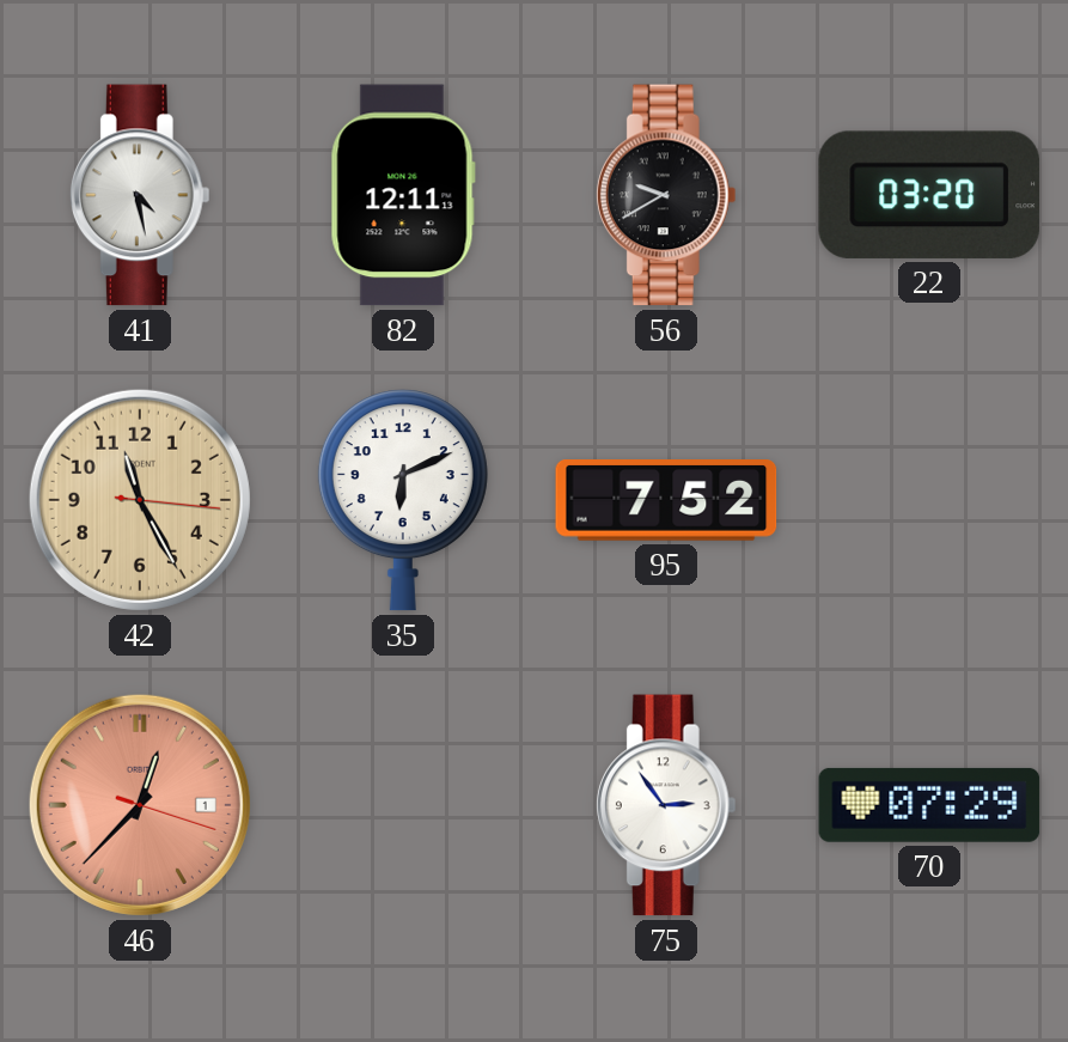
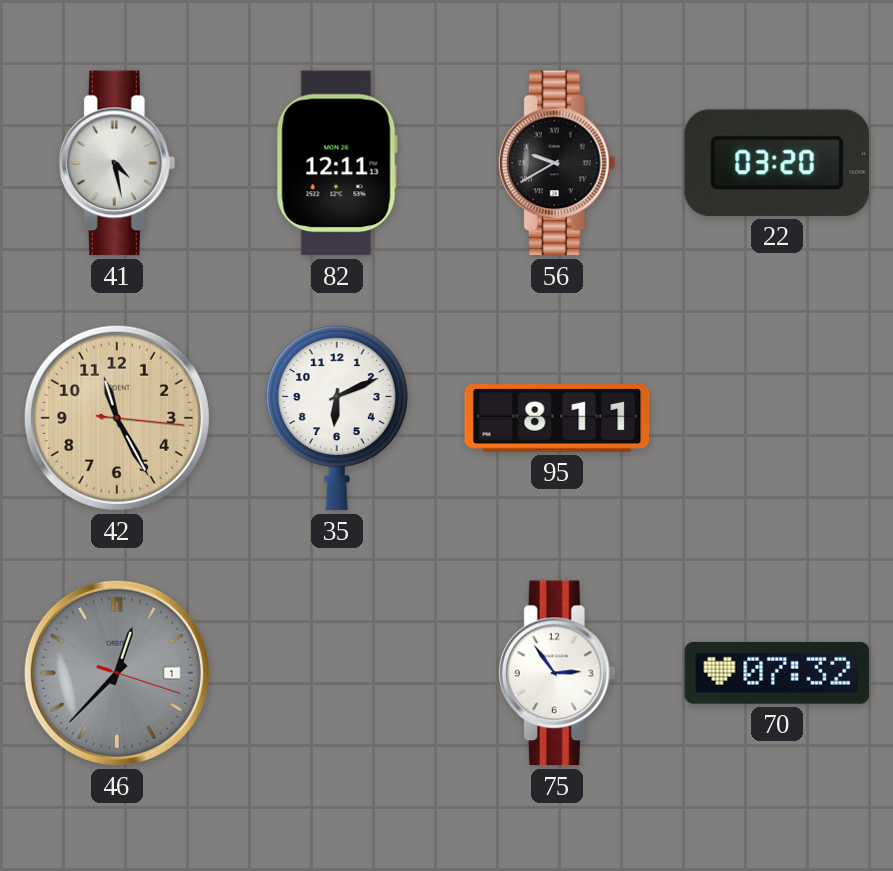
95: 7:52 -> 8:11 (557, 419)
46 dial: salmon -> grey (117, 673)
70: 07:29 -> 07:32 (777, 673)
